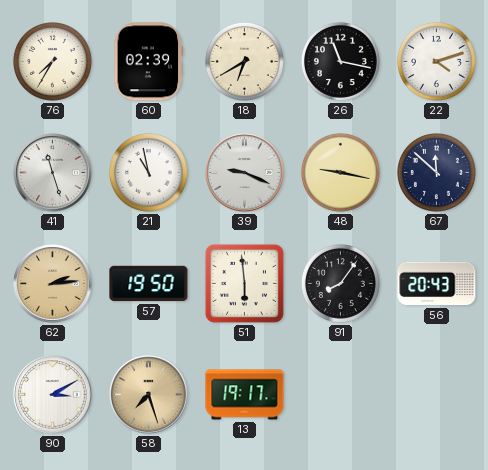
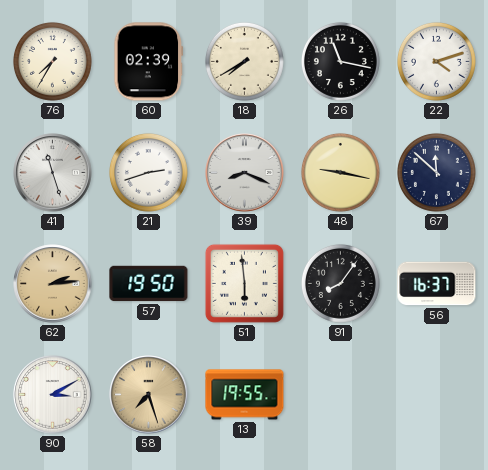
18: 6:40 -> 7:40 (244, 61)
21: 10:58 -> 2:42 (148, 172)
39: 9:19 -> 8:19 (245, 173)
56: 20:43 -> 16:37 (437, 284)
13: 19:17 -> 19:55 (245, 395)
